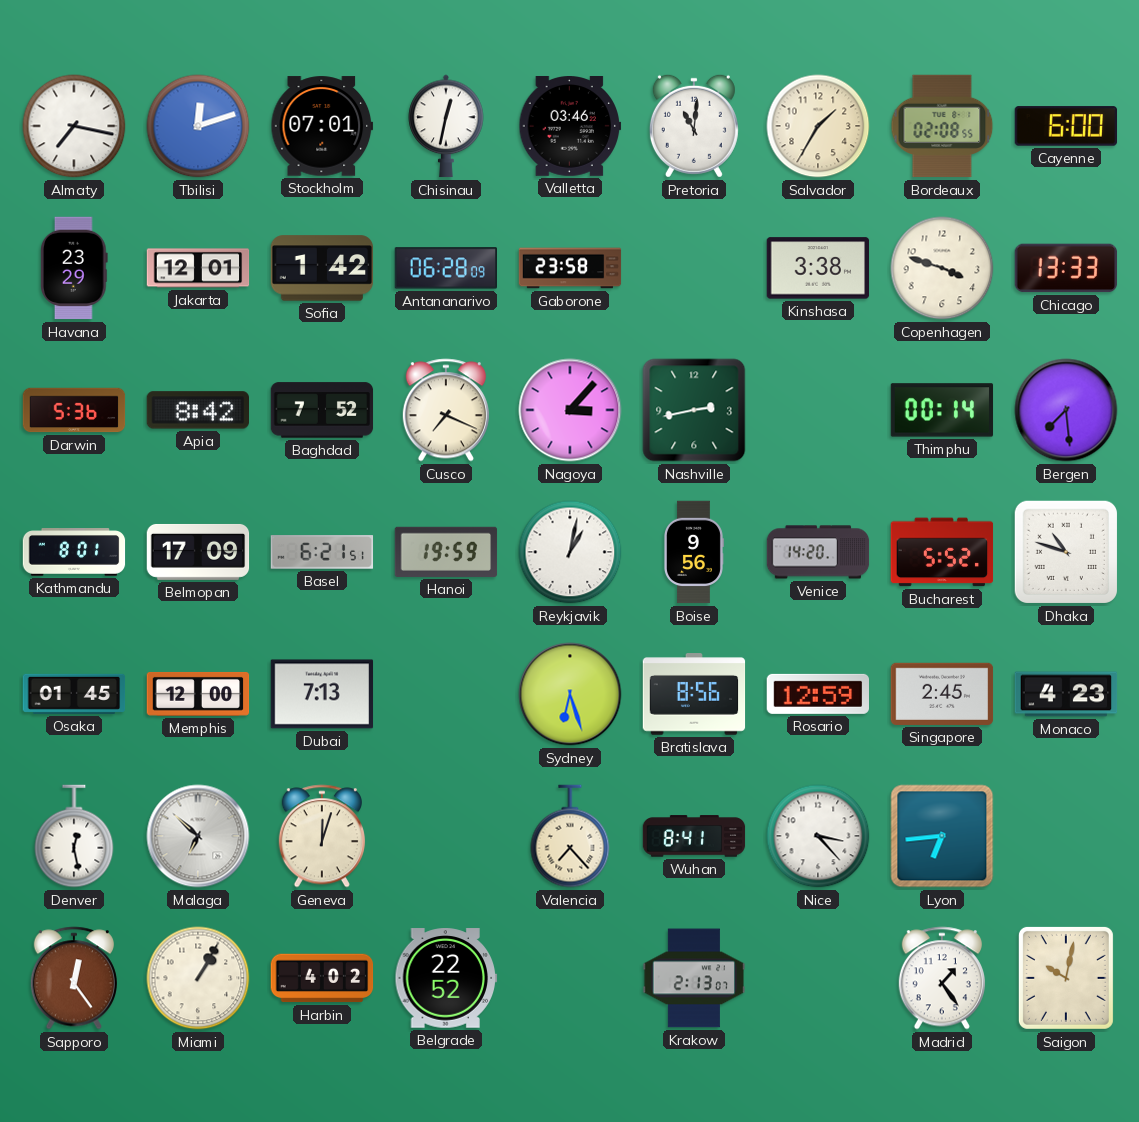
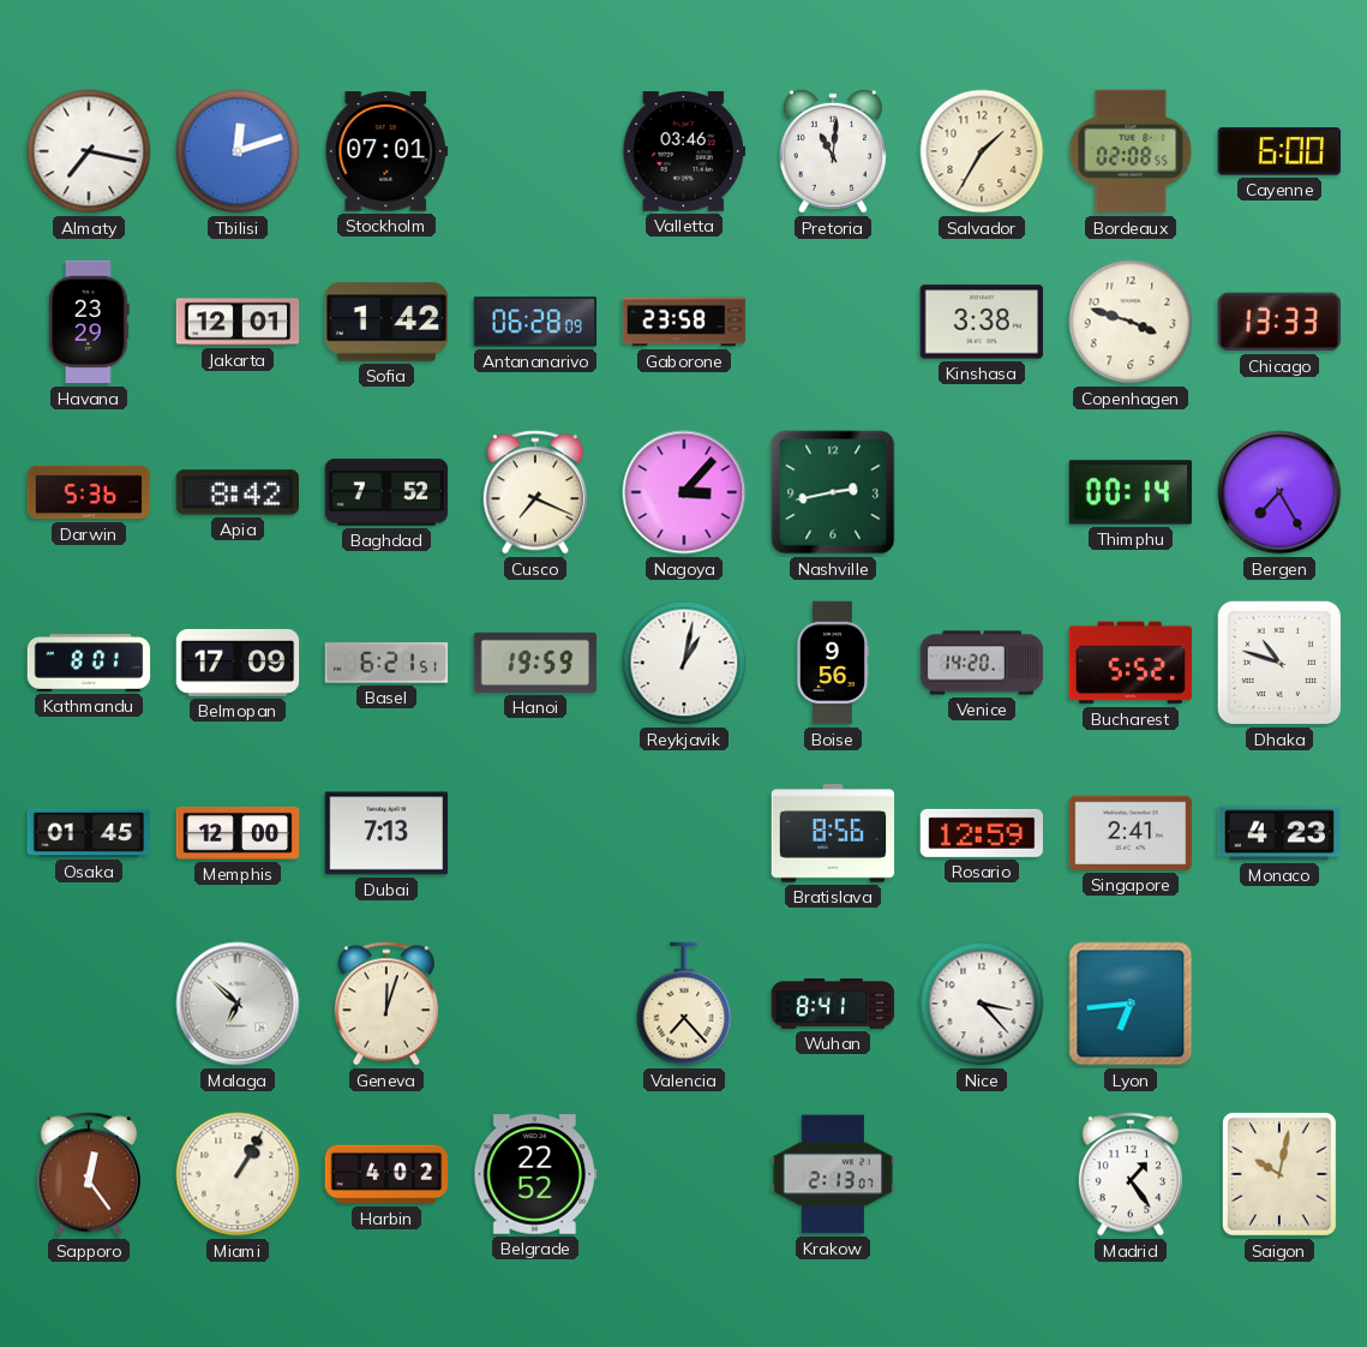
Chisinau: 12:32 -> none (446, 126)
Bergen: 7:29 -> 7:25 (1279, 492)
Sydney: 6:27 -> none (570, 694)
Singapore: 2:45 -> 2:41 (1131, 833)
Denver: 12:28 -> none (74, 836)
